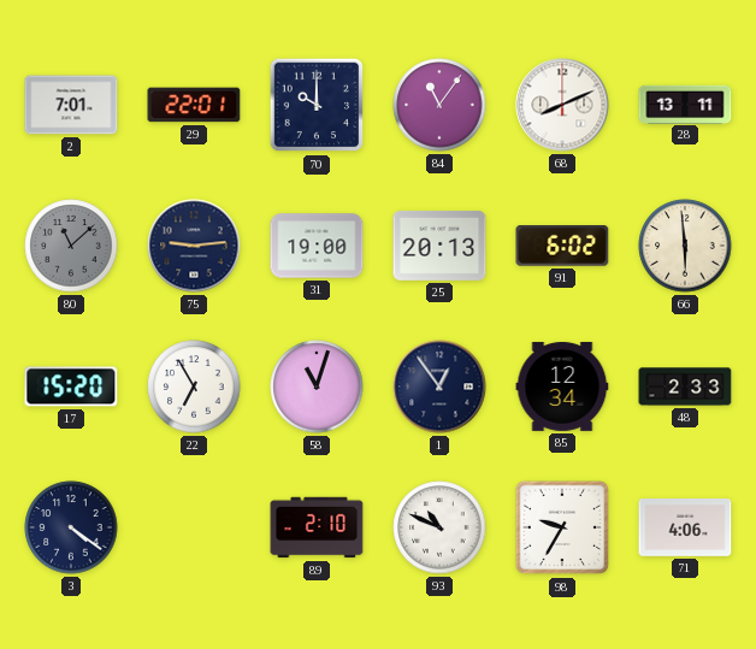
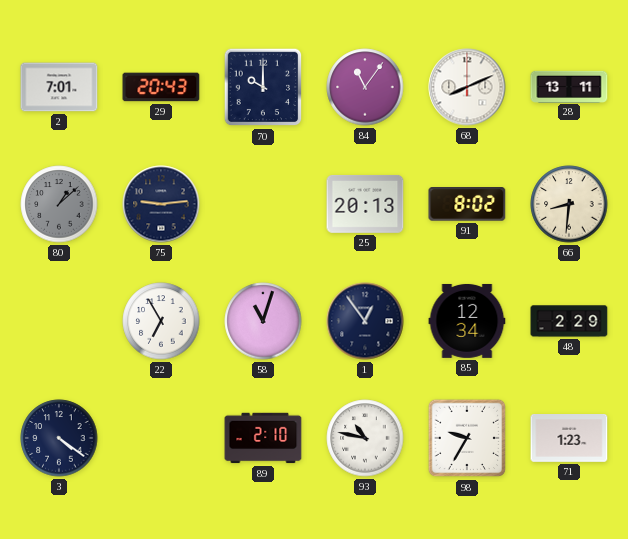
29: 22:01 -> 20:43 (161, 87)
80: 11:08 -> 1:08 (59, 204)
31: 19:00 -> none (317, 246)
91: 6:02 -> 8:02 (467, 204)
66: 5:59 -> 8:31 (569, 204)
17: 15:20 -> none (71, 387)
48: 2:33 -> 2:29 (569, 321)
93: 10:49 -> 10:47 (365, 438)
71: 4:06 -> 1:23 (569, 439)
